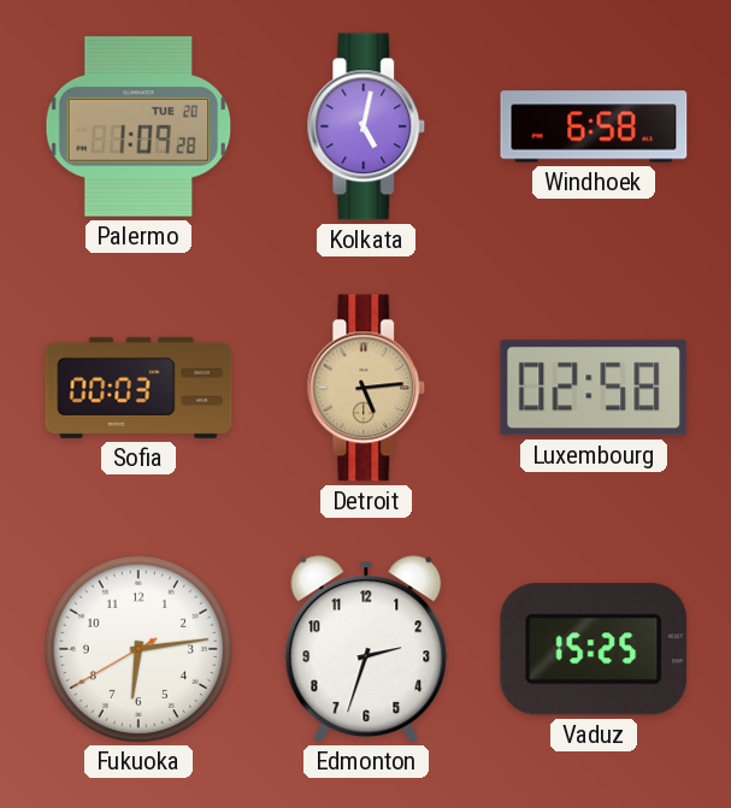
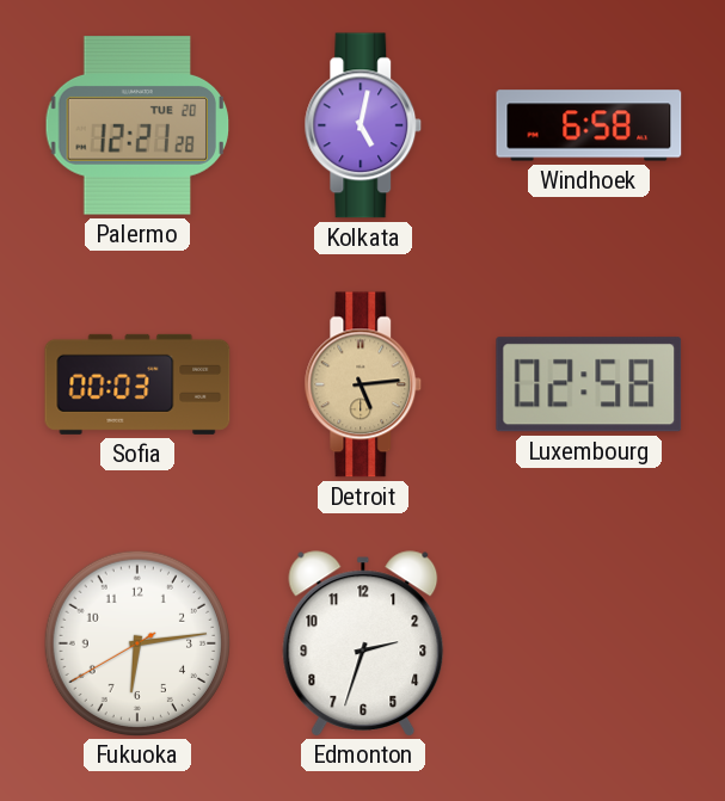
Palermo: 1:09 -> 12:21 (137, 125)
Vaduz: 15:25 -> none (594, 649)
